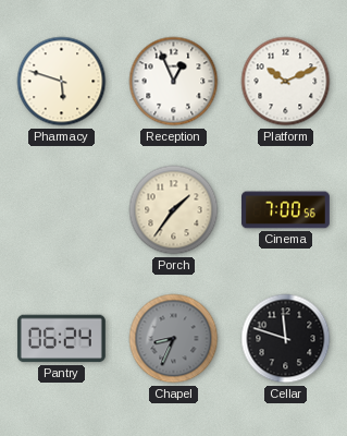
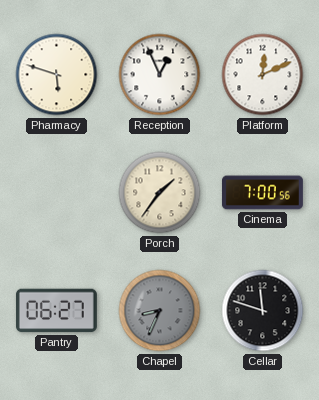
Platform: 10:11 -> 12:11 (263, 75)
Pantry: 06:24 -> 06:27 (56, 311)
